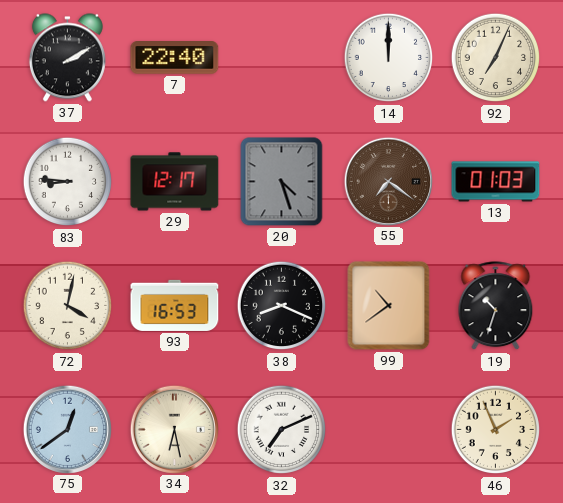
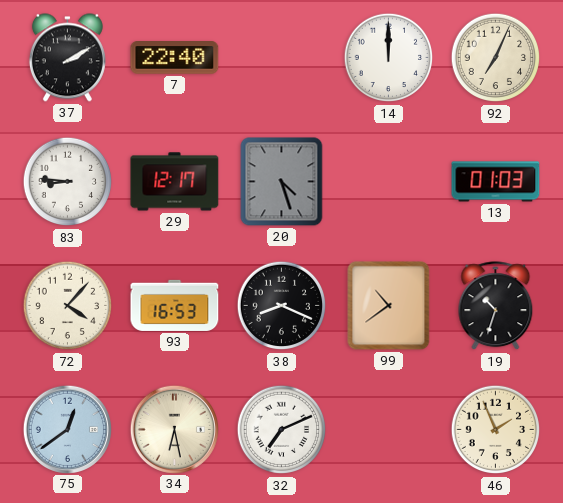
55: 7:21 -> none (388, 181)
72: 4:02 -> 4:07 (68, 306)
